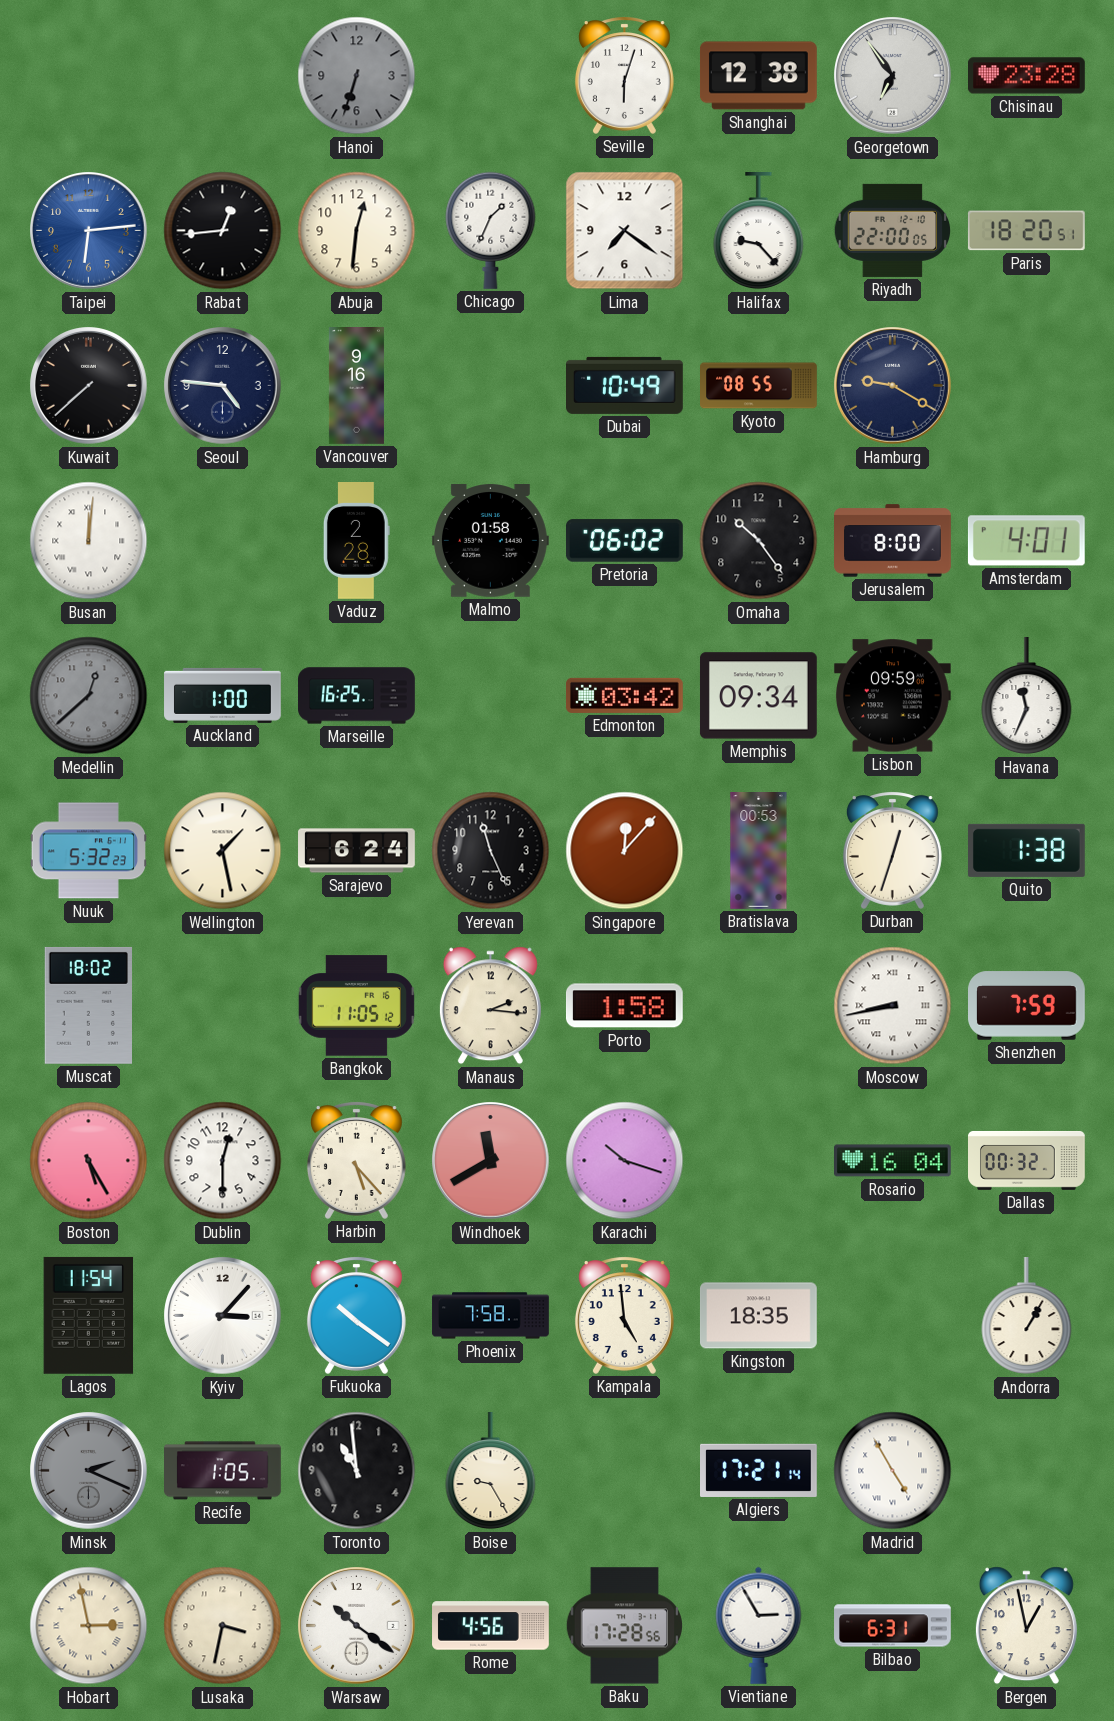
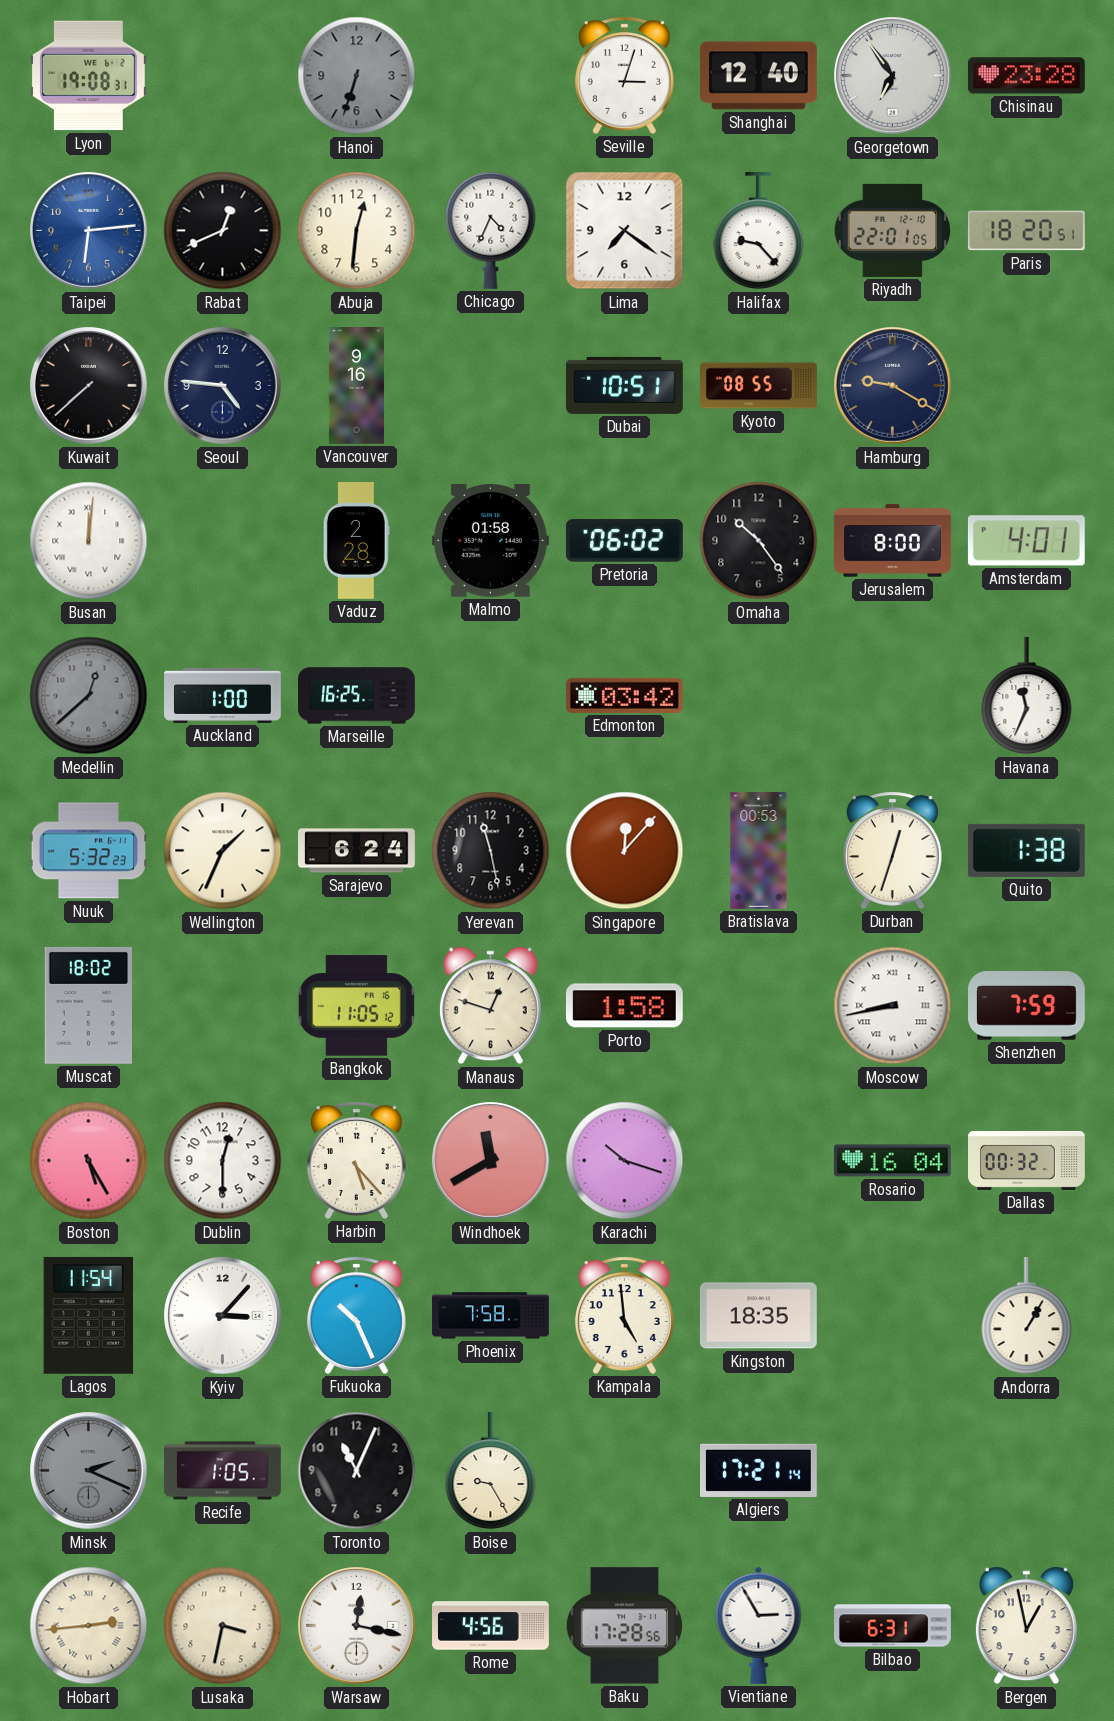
Lyon: none -> 19:08 (88, 76)
Seville: 6:03 -> 3:03 (624, 75)
Shanghai: 12:38 -> 12:40 (758, 76)
Rabat: 12:44 -> 12:41 (223, 231)
Chicago: 1:34 -> 4:34 (491, 230)
Riyadh: 22:00 -> 22:01 (893, 230)
Dubai: 10:49 -> 10:51 (625, 385)
Memphis: 09:34 -> none (758, 696)
Lisbon: 09:59 -> none (892, 696)
Wellington: 1:28 -> 1:34 (223, 851)
Yerevan: 11:26 -> 11:28 (491, 851)
Manaus: 2:16 -> 12:48 (490, 1006)
Fukuoka: 10:21 -> 10:26 (356, 1315)
Toronto: 10:59 -> 11:04 (357, 1471)
Madrid: 4:55 -> none (893, 1471)
Hobart: 2:58 -> 2:44 (89, 1626)
Warsaw: 10:21 -> 12:17 (357, 1626)
